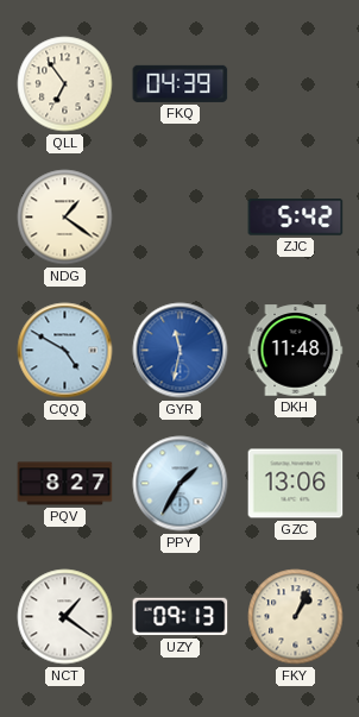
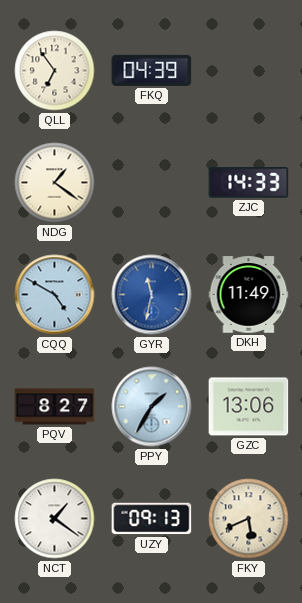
ZJC: 5:42 -> 14:33 (249, 183)
DKH: 11:48 -> 11:49 (249, 295)
FKY: 1:04 -> 5:41 (249, 519)
